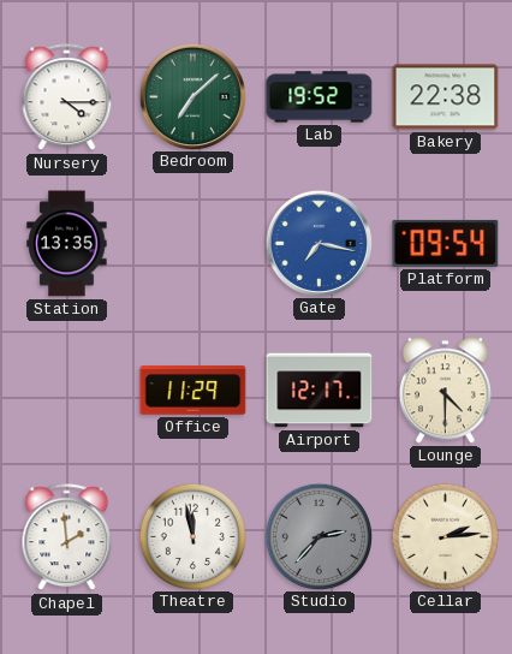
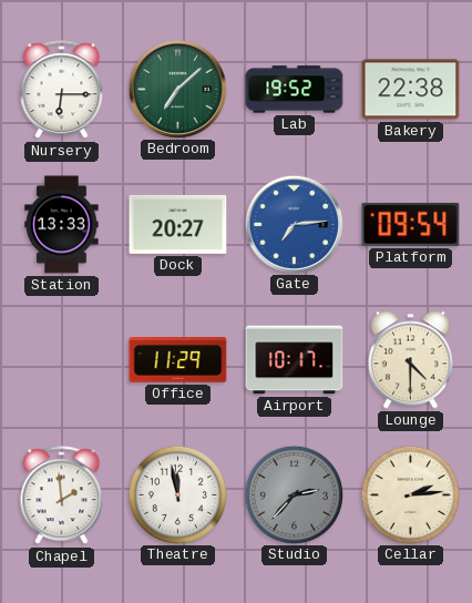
Nursery: 4:15 -> 6:15 (62, 90)
Station: 13:35 -> 13:33 (62, 225)
Dock: none -> 20:27 (178, 224)
Gate: 7:17 -> 7:14 (294, 224)
Airport: 12:17 -> 10:17 (295, 360)
